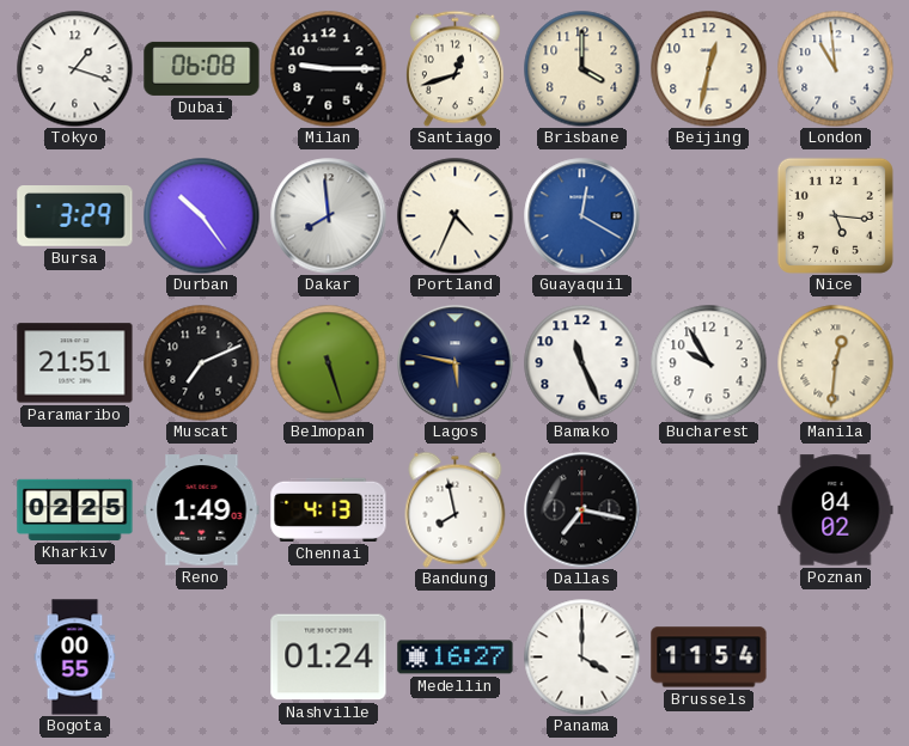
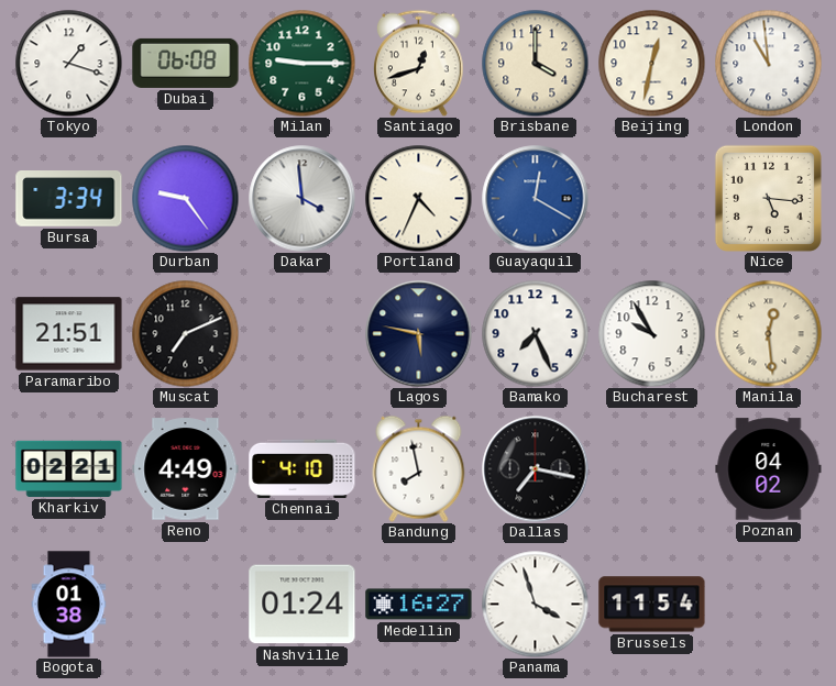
Milan dial: black -> green (301, 63)
Bursa: 3:29 -> 3:34 (69, 199)
Durban: 10:24 -> 9:24 (185, 198)
Dakar: 7:59 -> 3:59 (302, 199)
Belmopan: 5:27 -> none (328, 362)
Bamako: 11:26 -> 7:26 (535, 333)
Manila: 12:31 -> 12:29 (768, 333)
Kharkiv: 02:25 -> 02:21 (69, 468)
Reno: 1:49 -> 4:49 (186, 469)
Chennai: 4:13 -> 4:10 (302, 468)
Bogota: 00:55 -> 01:38 (69, 605)
Panama: 4:00 -> 3:57 (535, 604)
